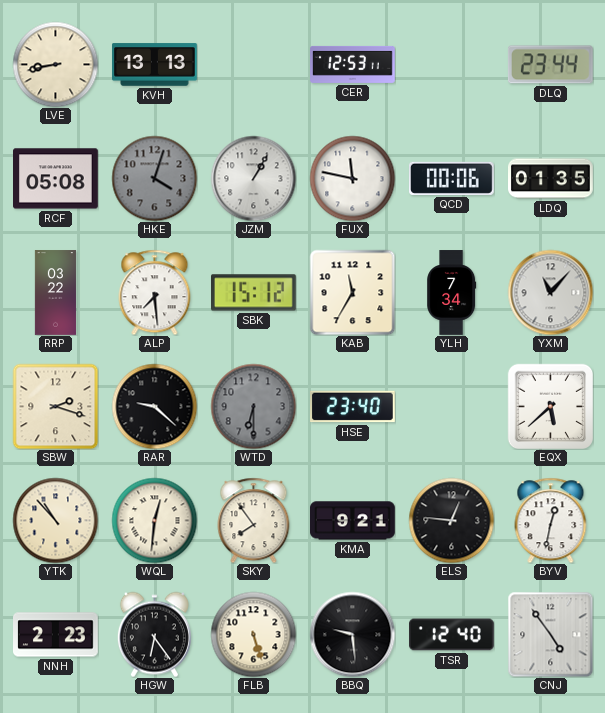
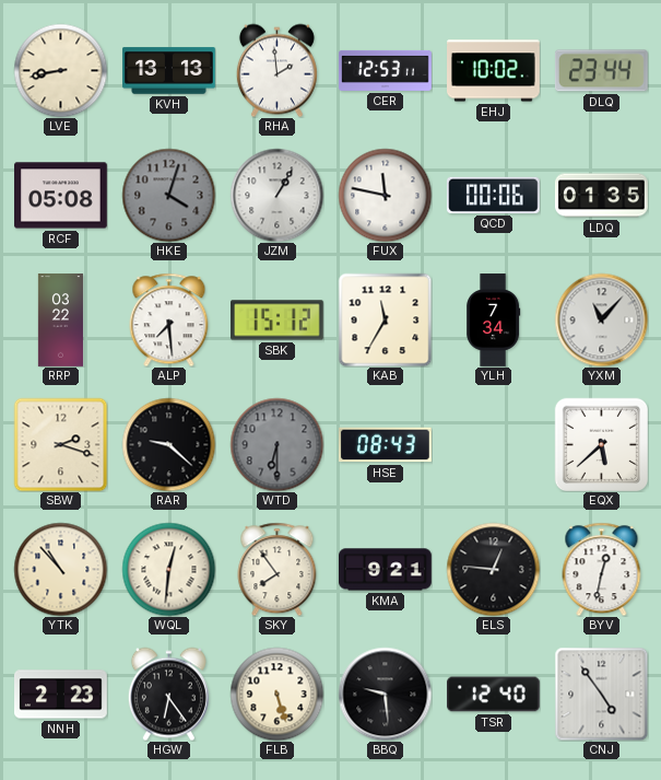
RHA: none -> 1:59 (276, 70)
EHJ: none -> 10:02 (494, 71)
HSE: 23:40 -> 08:43 (386, 445)
